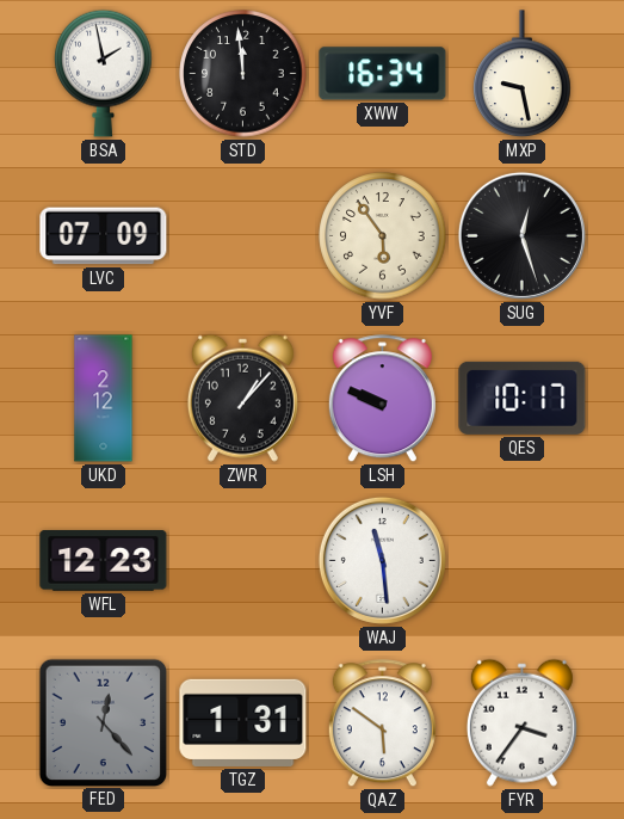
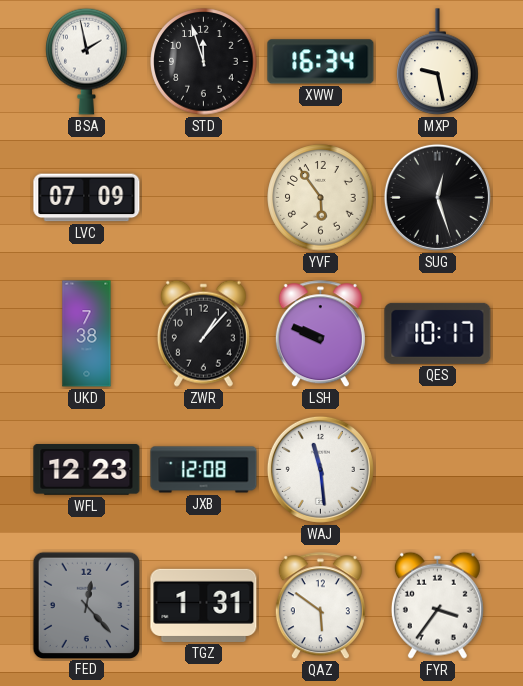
STD: 11:59 -> 11:57 (204, 62)
UKD: 2:12 -> 7:38 (87, 334)
JXB: none -> 12:08 (204, 470)
